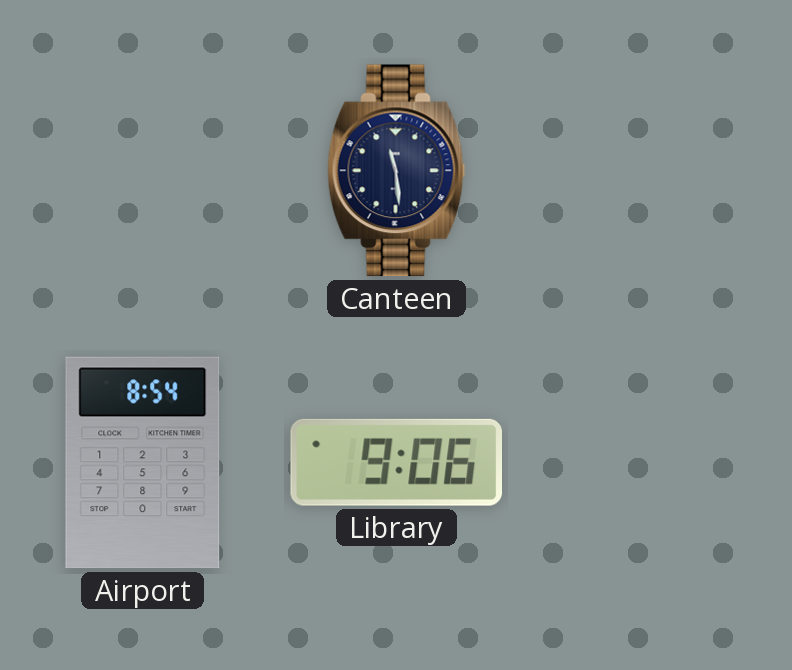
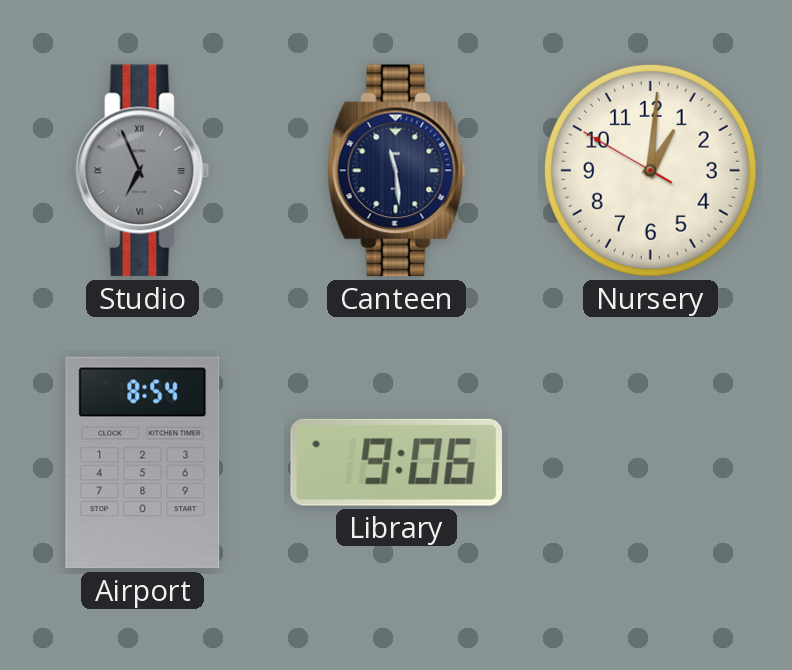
Studio: none -> 6:56 (143, 171)
Nursery: none -> 1:00 (650, 170)
